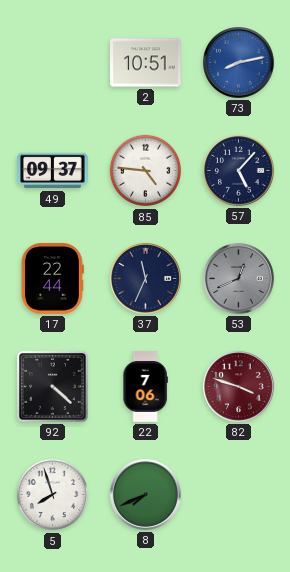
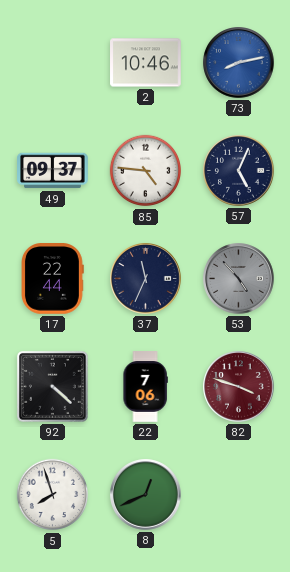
2: 10:51 -> 10:46 (146, 63)
57: 5:07 -> 5:04 (239, 171)
53: 12:41 -> 4:53 (239, 279)
8: 7:41 -> 12:41 (146, 495)
